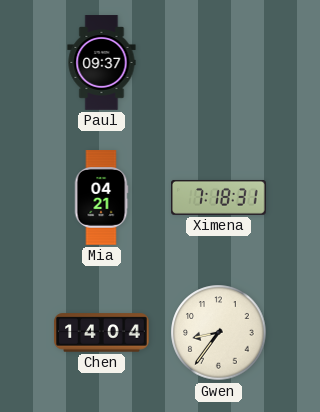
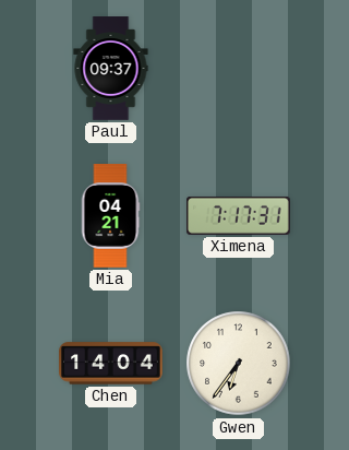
Ximena: 7:18 -> 7:17 (239, 215)
Gwen: 8:36 -> 6:36 (239, 364)
